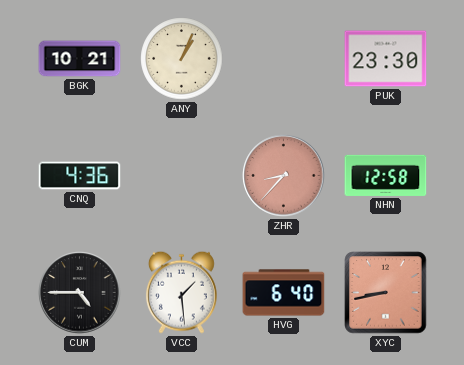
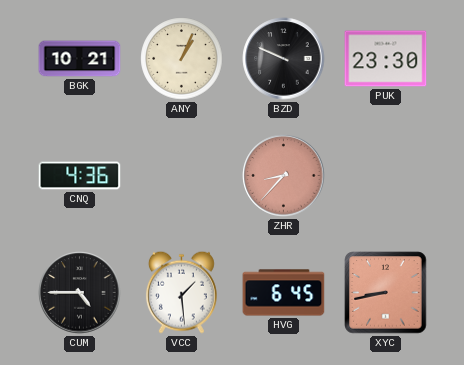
BZD: none -> 9:49 (284, 59)
NHN: 12:58 -> none (386, 175)
HVG: 6:40 -> 6:45 (284, 293)
